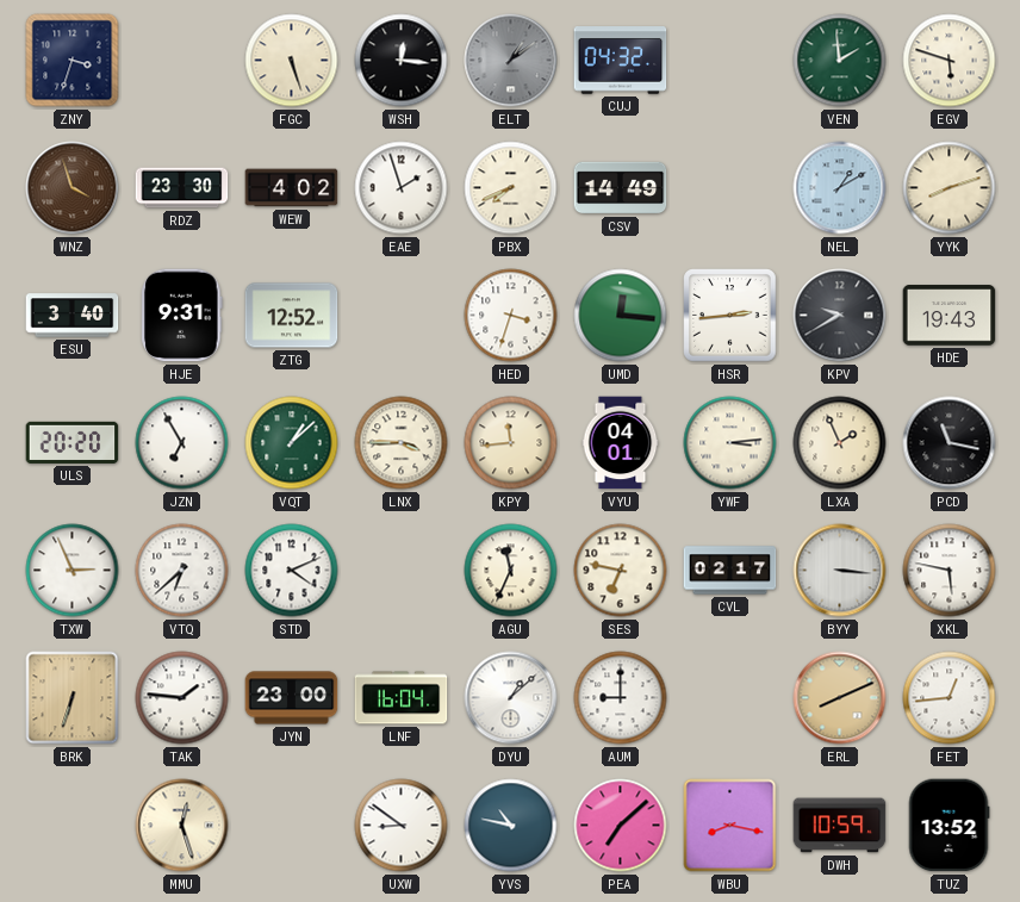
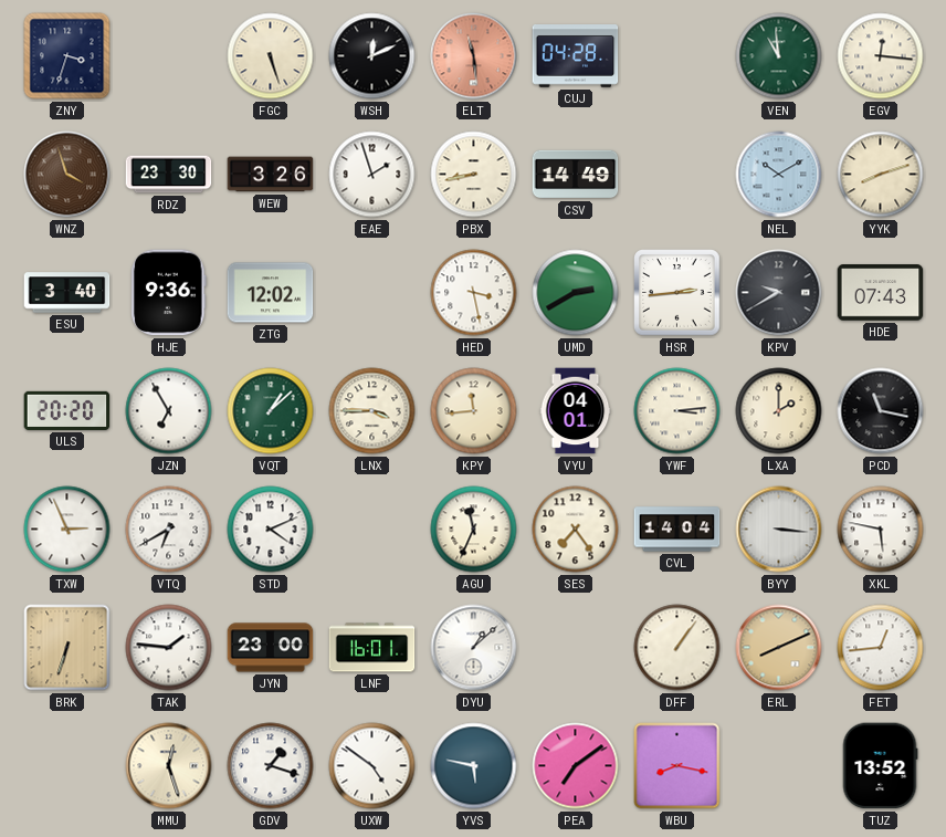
WSH: 12:16 -> 12:11 (372, 56)
ELT: 1:09 -> 11:29 (474, 56)
ELT dial: grey -> salmon (474, 56)
CUJ: 04:32 -> 04:28 (576, 56)
VEN: 1:59 -> 10:59 (779, 56)
EGV: 5:48 -> 12:16 (881, 56)
WEW: 4:02 -> 3:26 (271, 175)
PBX: 7:41 -> 8:43 (474, 175)
NEL: 1:10 -> 10:10 (779, 175)
HJE: 9:31 -> 9:36 (169, 293)
ZTG: 12:52 -> 12:02 (271, 293)
HED: 3:33 -> 3:28 (474, 293)
UMD: 12:16 -> 2:40 (576, 293)
HDE: 19:43 -> 07:43 (881, 293)
LXA: 1:56 -> 2:00 (779, 411)
VTQ: 6:38 -> 6:40 (169, 530)
SES: 6:47 -> 7:24 (576, 530)
CVL: 02:17 -> 14:04 (677, 530)
LNF: 16:04 -> 16:01 (372, 648)
AUM: 9:00 -> none (621, 698)
DFF: none -> 1:06 (677, 648)
GDV: none -> 1:18 (271, 766)
UXW: 8:51 -> 4:51 (372, 766)
YVS: 10:47 -> 5:47 (474, 766)
PEA: 7:08 -> 7:09 (576, 766)
DWH: 10:59 -> none (840, 826)
